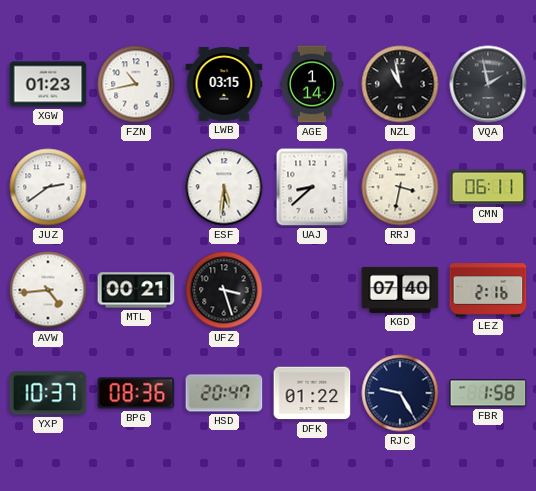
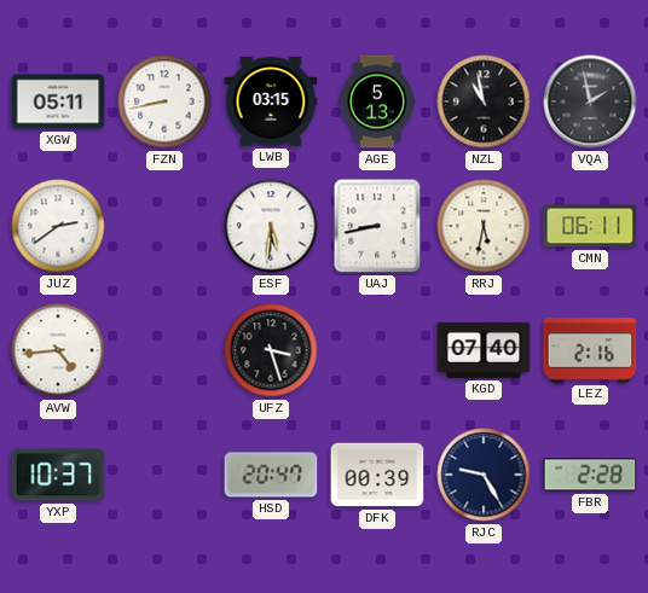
XGW: 01:23 -> 05:11 (58, 101)
FZN: 10:43 -> 8:43 (164, 101)
AGE: 1:14 -> 5:13 (377, 101)
UAJ: 8:38 -> 8:43 (377, 226)
RRJ: 3:32 -> 5:32 (484, 226)
MTL: 00:21 -> none (136, 290)
BPG: 08:36 -> none (136, 393)
DFK: 01:22 -> 00:39 (377, 475)
FBR: 1:58 -> 2:28 (590, 475)
